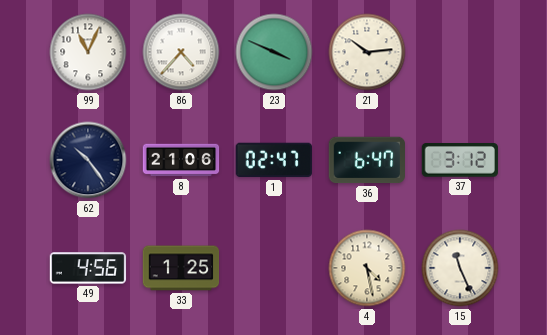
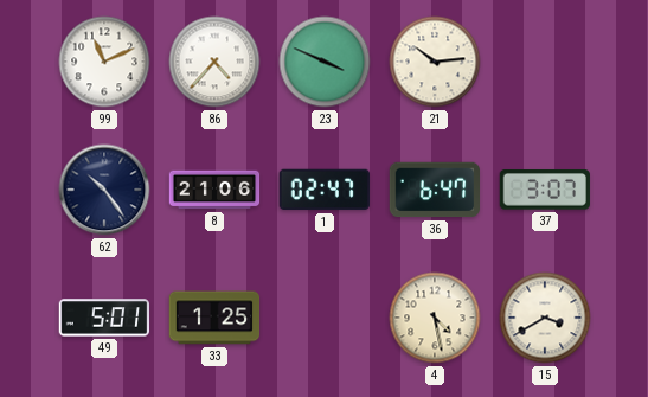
99: 11:04 -> 11:11 (104, 62)
37: 3:12 -> 3:07 (544, 190)
49: 4:56 -> 5:01 (104, 318)
15: 11:26 -> 3:40 (545, 318)
